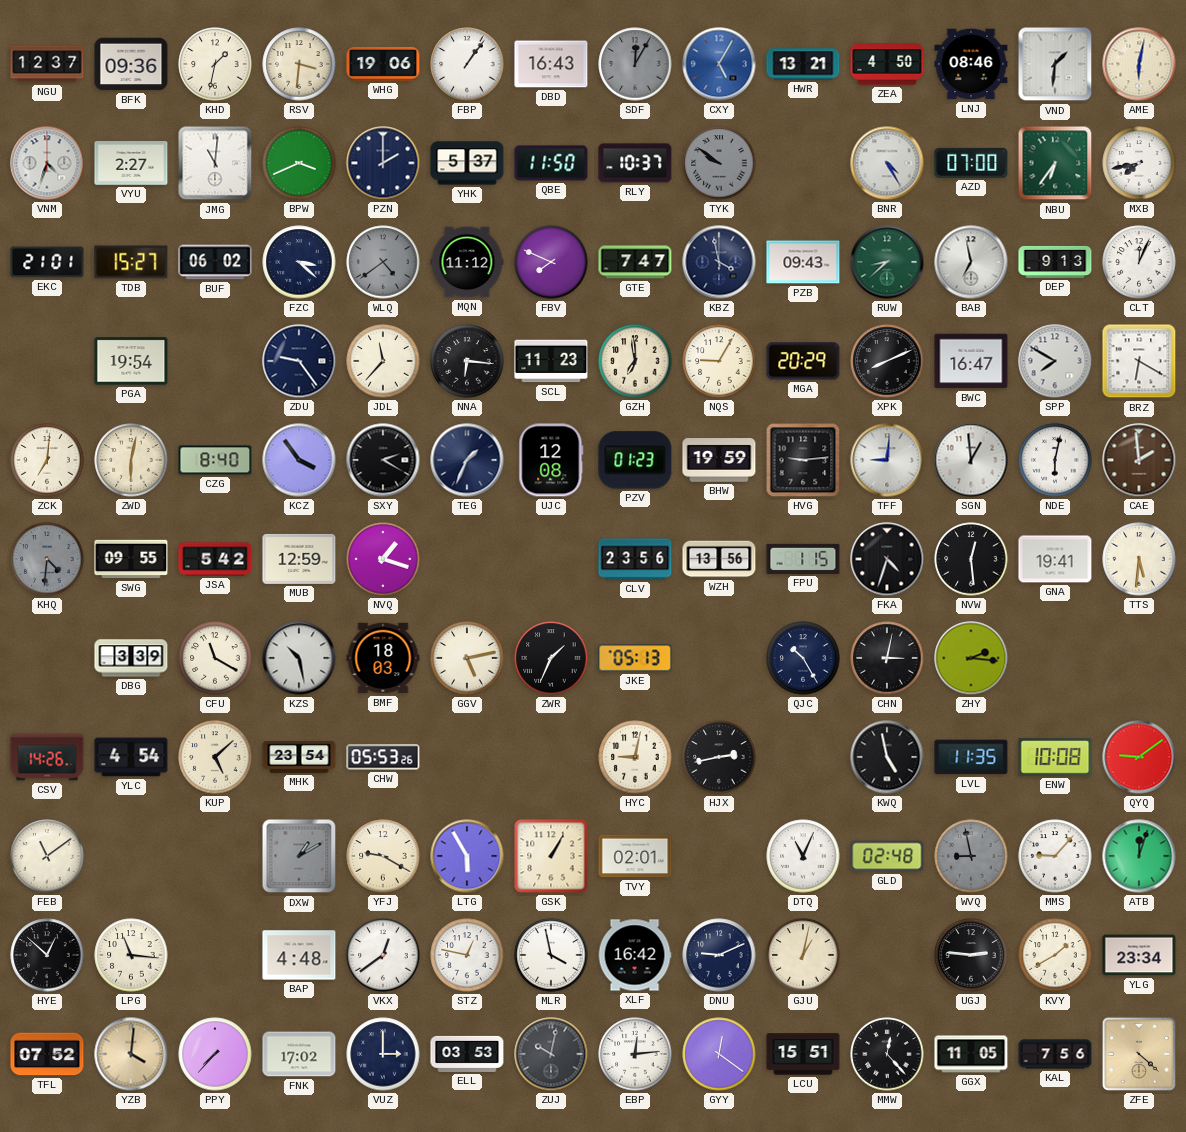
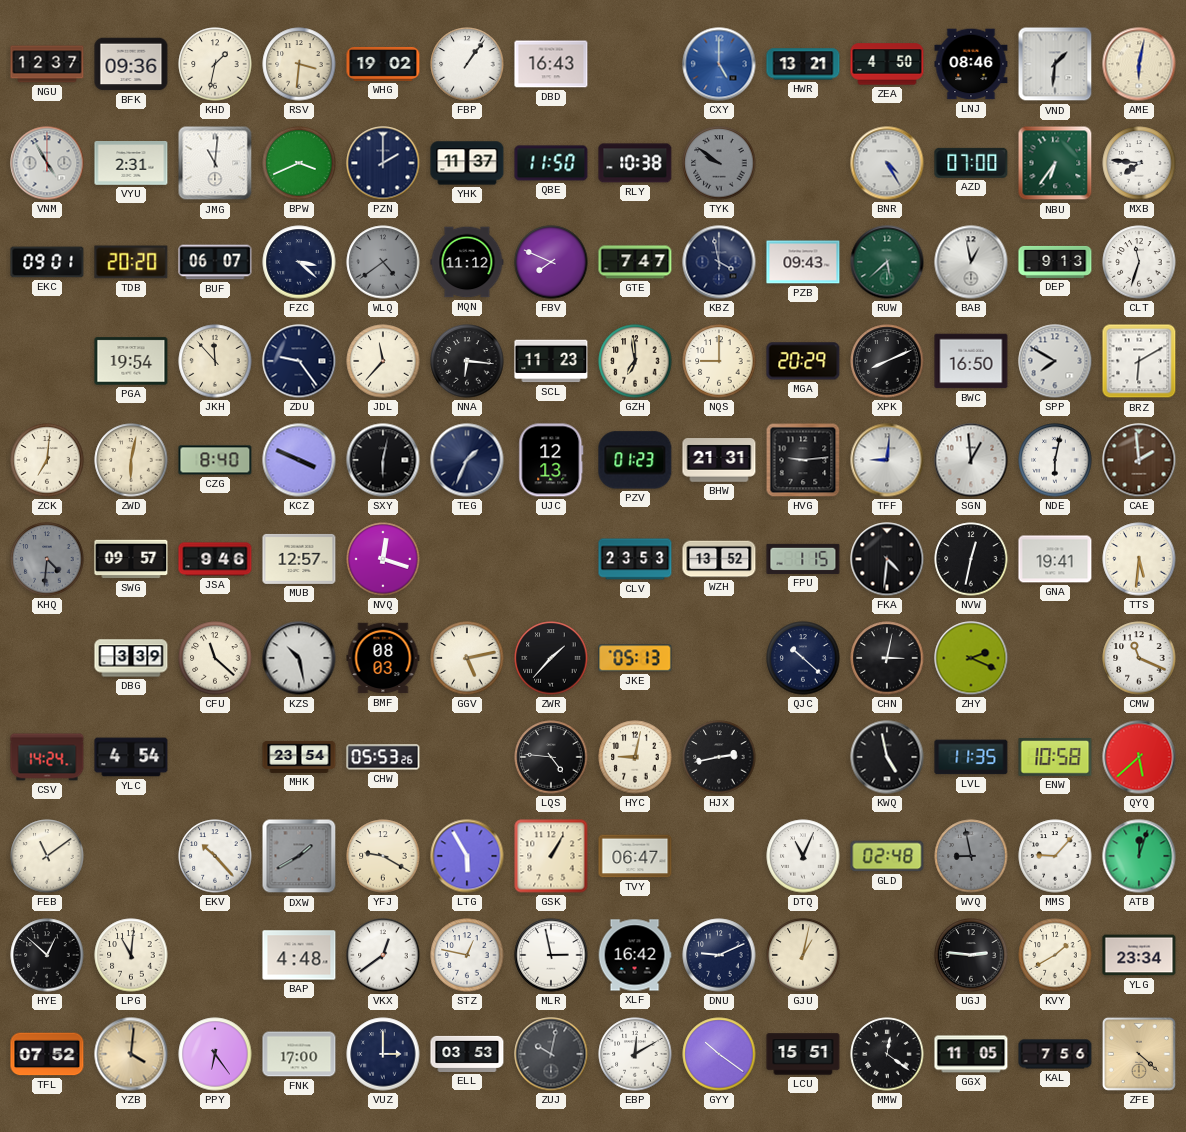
WHG: 19:06 -> 19:02 (383, 64)
SDF: 12:05 -> none (635, 64)
CXY: 5:05 -> 5:00 (719, 64)
VNM: 4:33 -> 4:55 (47, 163)
VYU: 2:27 -> 2:31 (131, 164)
YHK: 5:37 -> 11:37 (467, 163)
RLY: 10:37 -> 10:38 (635, 163)
MXB: 7:43 -> 7:46 (1139, 163)
EKC: 21:01 -> 09:01 (47, 262)
TDB: 15:27 -> 20:20 (131, 262)
BUF: 06:02 -> 06:07 (215, 262)
RUW: 8:38 -> 5:38 (887, 262)
BAB: 6:58 -> 12:58 (971, 262)
CLT: 12:04 -> 11:33 (1139, 262)
JKH: none -> 11:53 (215, 361)
NQS: 9:05 -> 9:00 (719, 361)
BWC: 16:47 -> 16:50 (971, 361)
BRZ: 6:20 -> 6:10 (1139, 361)
KCZ: 3:54 -> 3:49 (299, 460)
SXY: 2:20 -> 6:02 (383, 460)
UJC: 12:08 -> 12:13 (551, 460)
BHW: 19:59 -> 21:31 (719, 460)
SWG: 09:55 -> 09:57 (131, 559)
JSA: 5:42 -> 9:46 (215, 559)
MUB: 12:59 -> 12:57 (299, 559)
NVQ: 1:18 -> 12:18 (383, 559)
CLV: 23:56 -> 23:53 (635, 559)
WZH: 13:56 -> 13:52 (719, 559)
FKA: 4:33 -> 4:31 (887, 559)
NVW: 12:29 -> 12:32 (971, 559)
CFU: 11:20 -> 11:22 (215, 658)
BMF: 18:03 -> 08:03 (383, 658)
ZWR: 1:34 -> 1:37 (551, 658)
QJC: 10:25 -> 10:22 (803, 658)
ZHY: 2:16 -> 2:19 (971, 658)
CMW: none -> 11:19 (1139, 658)
CSV: 14:26 -> 14:24 (47, 757)
KUP: 5:08 -> none (215, 757)
LQS: none -> 4:46 (551, 757)
ENW: 10:08 -> 10:58 (1055, 757)
QYQ: 9:09 -> 5:38 (1139, 757)
EKV: none -> 10:23 (215, 856)
DXW: 1:10 -> 1:40 (299, 856)
TVY: 02:01 -> 06:47 (635, 856)
LPG: 11:16 -> 11:01 (131, 955)
MLR: 3:58 -> 2:58 (551, 955)
PPY: 7:37 -> 6:24 (215, 1054)
FNK: 17:02 -> 17:00 (299, 1054)
EBP: 12:14 -> 12:10 (635, 1054)
GYY: 12:21 -> 10:21 (719, 1054)
MMW: 12:23 -> 12:21 (887, 1054)
